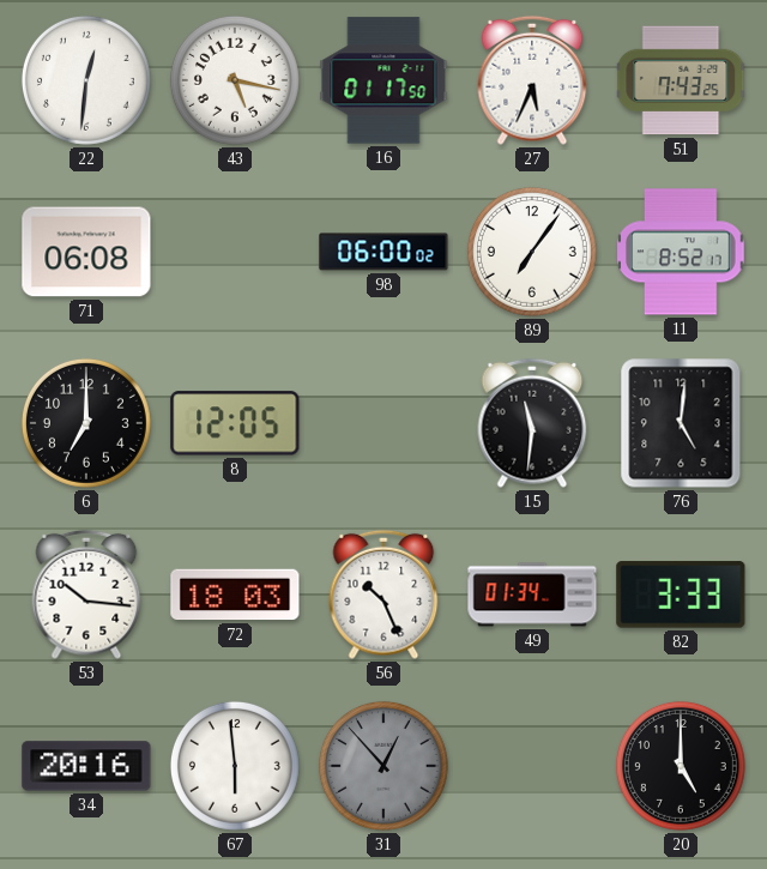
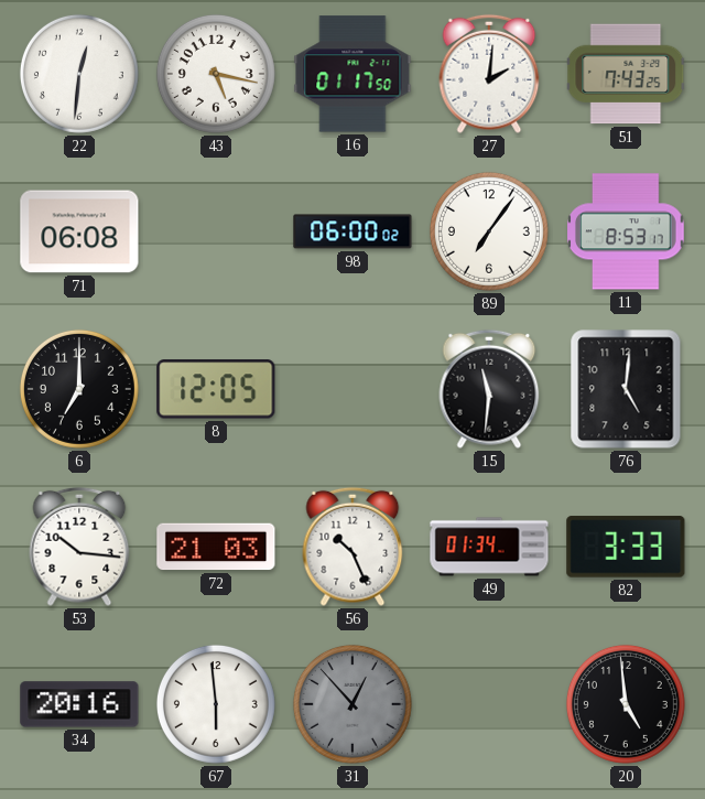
27: 5:34 -> 2:01 (489, 74)
11: 8:52 -> 8:53 (626, 231)
72: 18:03 -> 21:03 (216, 547)
20: 5:00 -> 4:59 (626, 704)
